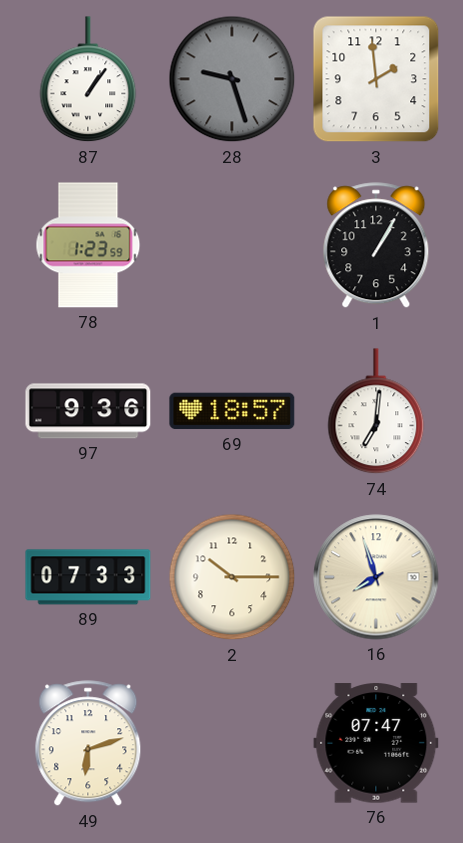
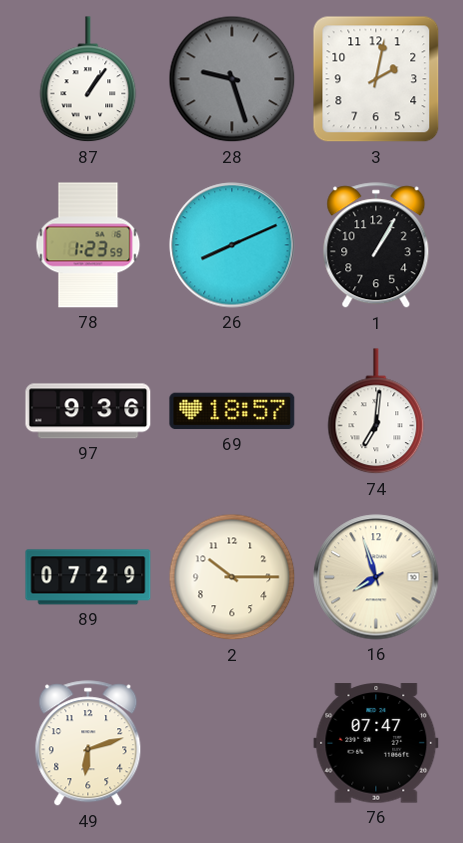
3: 1:59 -> 2:02 (376, 79)
26: none -> 8:11 (232, 245)
89: 07:33 -> 07:29 (88, 577)
